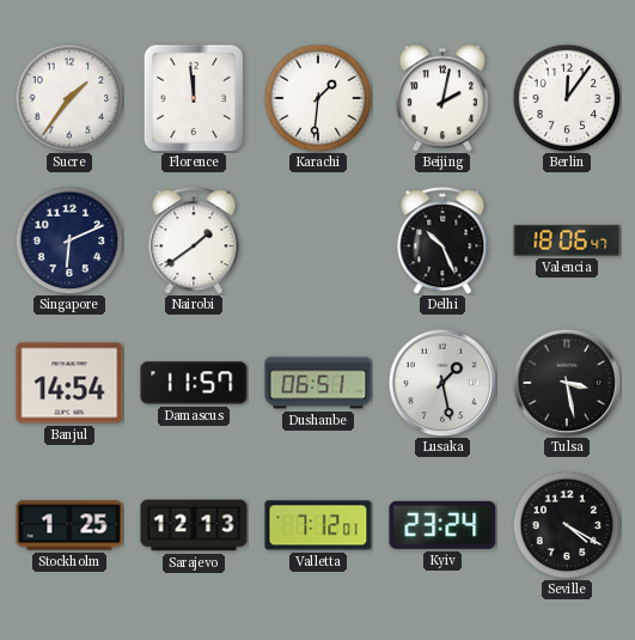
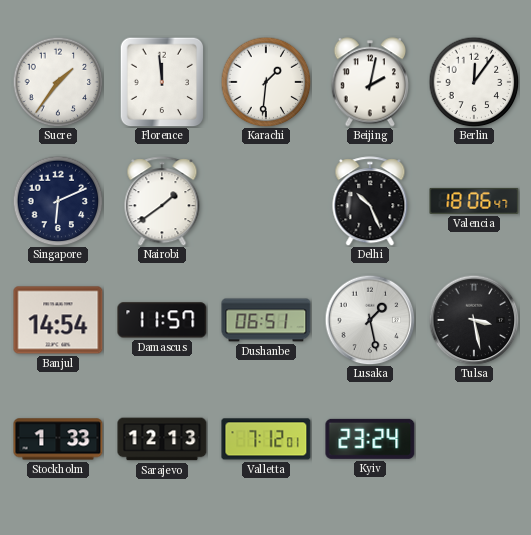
Stockholm: 1:25 -> 1:33 (58, 439)
Seville: 4:20 -> none (567, 525)
